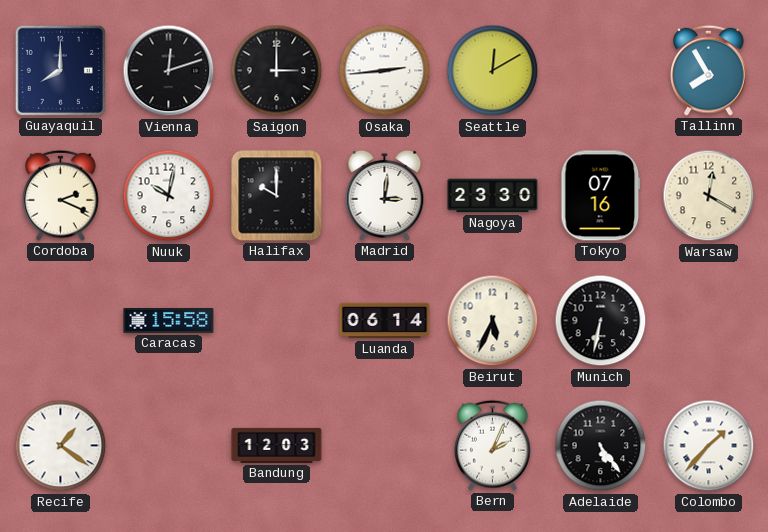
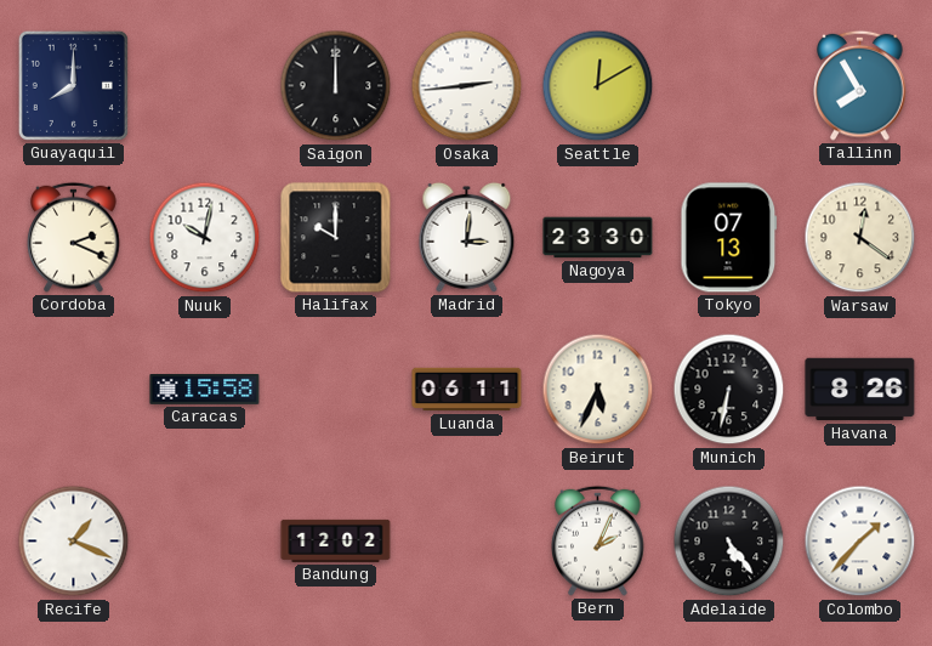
Vienna: 12:12 -> none (169, 71)
Saigon: 3:00 -> 12:00 (336, 86)
Tokyo: 07:16 -> 07:13 (729, 238)
Warsaw: 12:20 -> 12:21 (860, 238)
Luanda: 06:14 -> 06:11 (467, 390)
Havana: none -> 8:26 (860, 390)
Recife: 1:21 -> 1:19 (74, 542)
Bandung: 12:03 -> 12:02 (336, 540)
